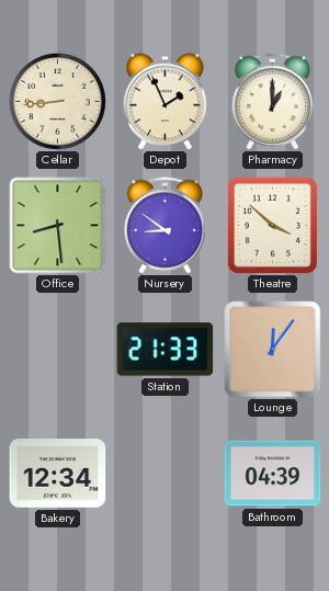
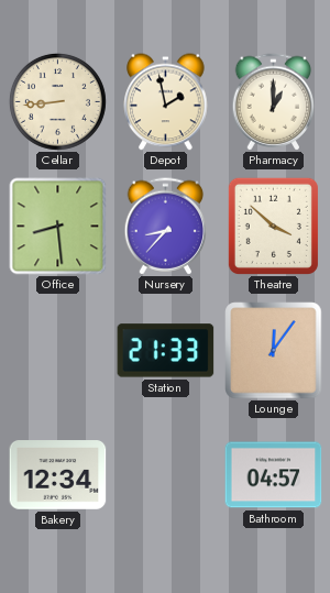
Depot: 1:56 -> 1:58 (166, 102)
Nursery: 8:51 -> 8:37 (166, 227)
Bathroom: 04:39 -> 04:57 (274, 475)
